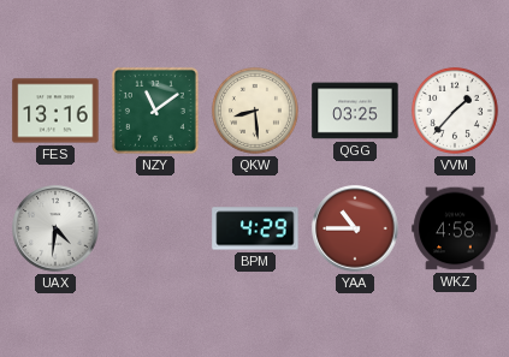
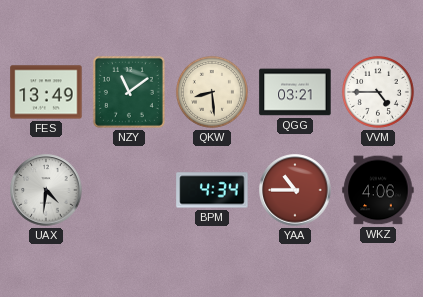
FES: 13:16 -> 13:49 (46, 92)
QGG: 03:25 -> 03:21 (295, 92)
VVM: 1:37 -> 4:45 (378, 92)
BPM: 4:29 -> 4:34 (212, 190)
WKZ: 4:58 -> 4:06 (378, 190)
